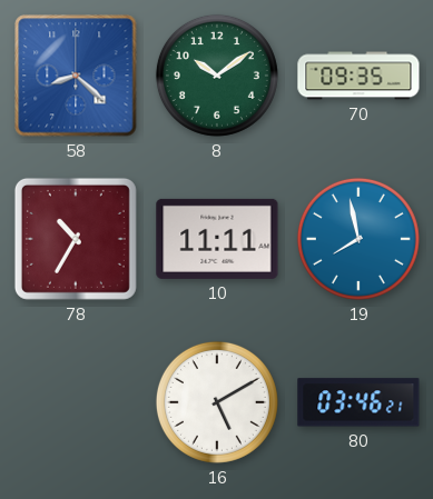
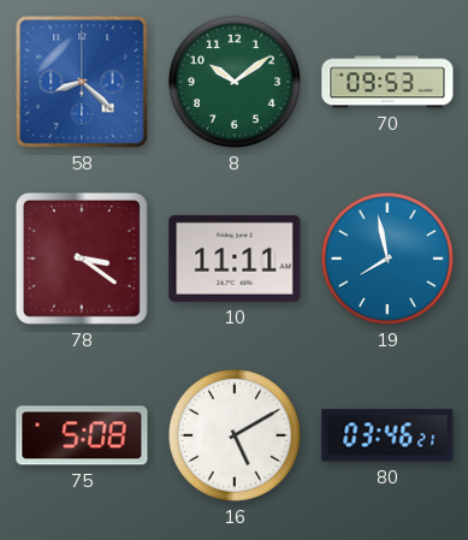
70: 09:35 -> 09:53 (387, 82)
78: 10:35 -> 3:21 (82, 259)
75: none -> 5:08 (82, 435)
